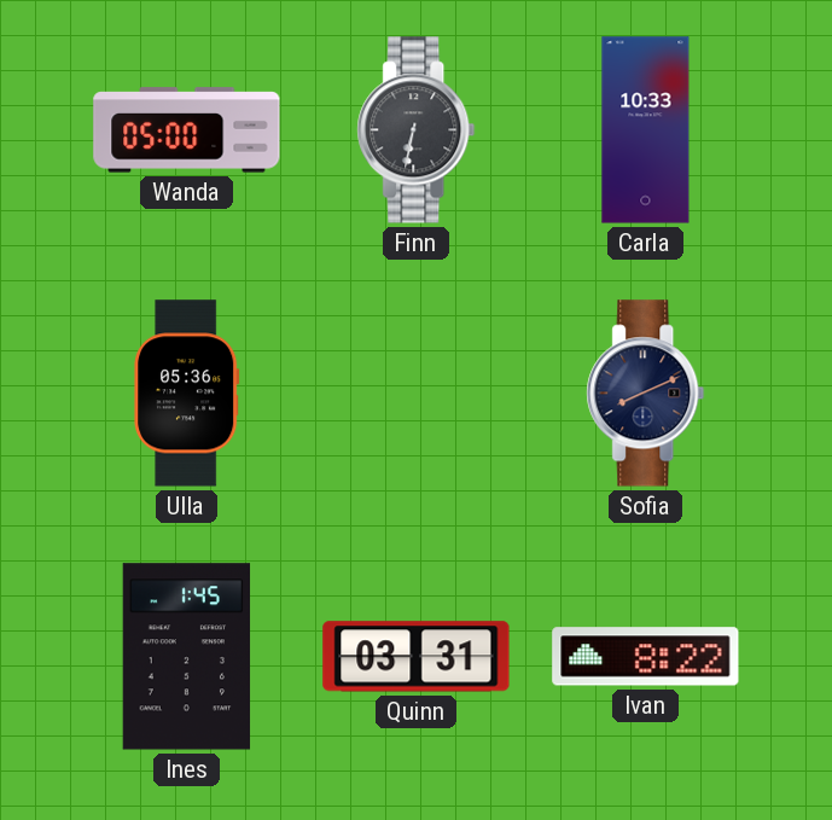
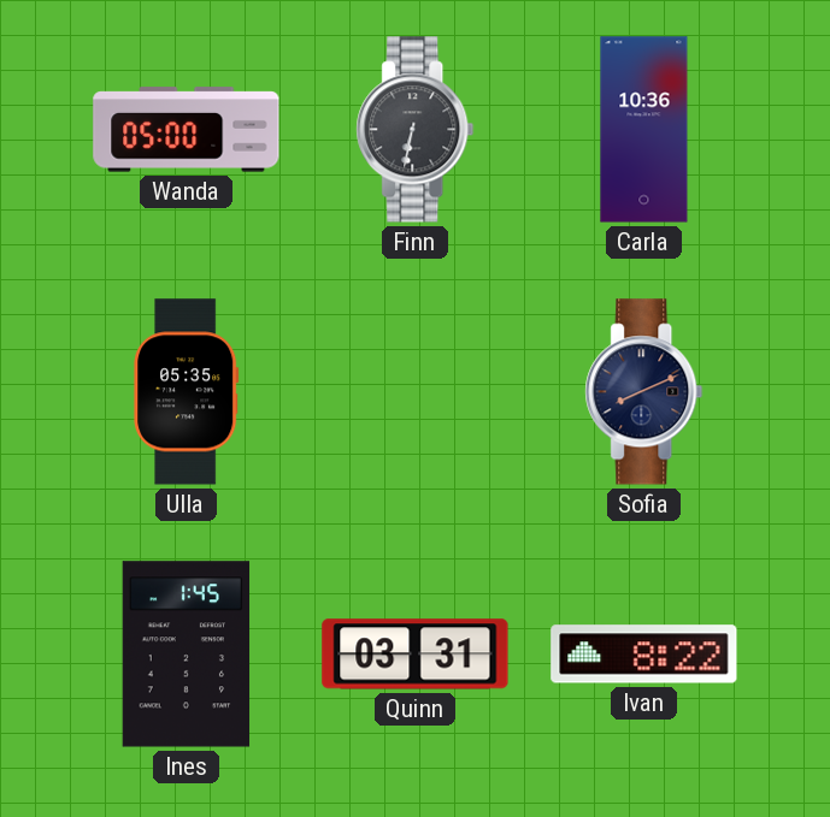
Carla: 10:33 -> 10:36 (644, 130)
Ulla: 05:36 -> 05:35 (187, 392)
